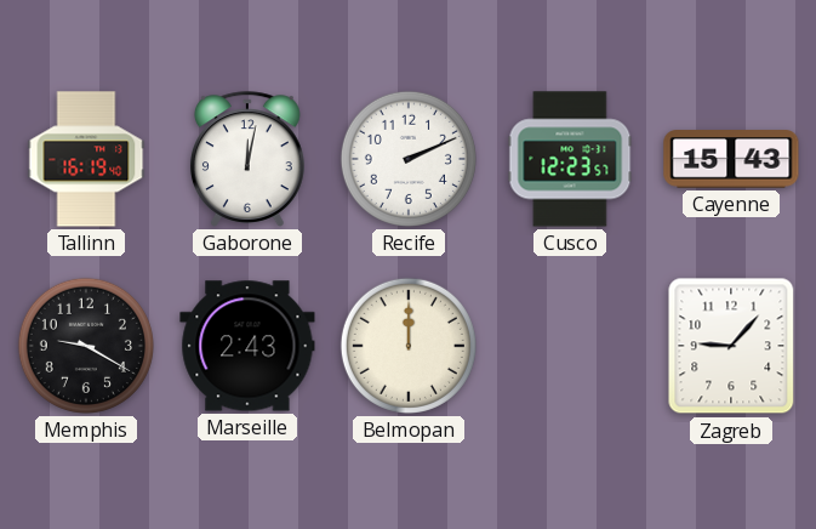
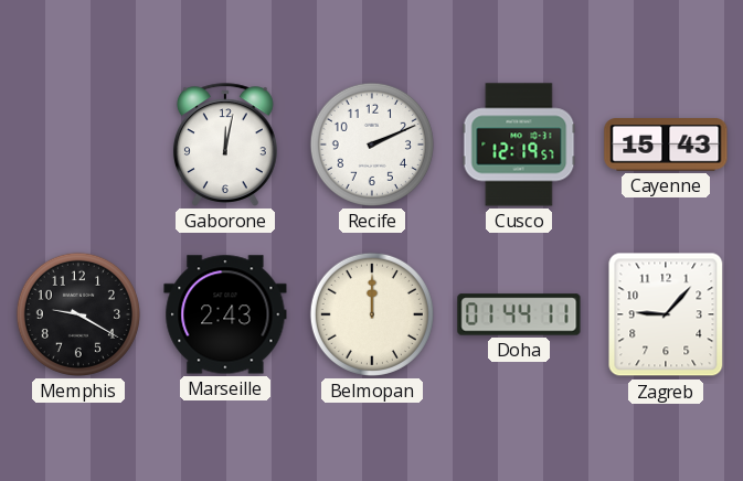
Tallinn: 16:19 -> none (86, 159)
Cusco: 12:23 -> 12:19 (519, 145)
Doha: none -> 01:44 (519, 314)
